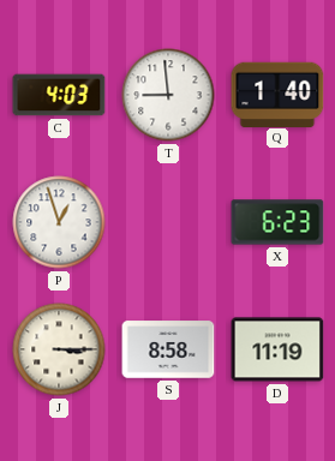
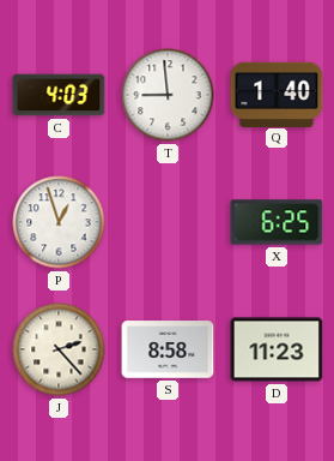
X: 6:23 -> 6:25 (277, 222)
J: 3:15 -> 2:23 (59, 349)
D: 11:19 -> 11:23 (277, 349)
